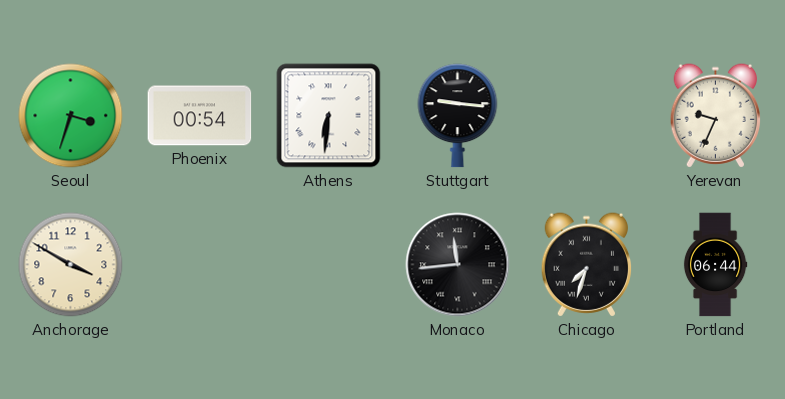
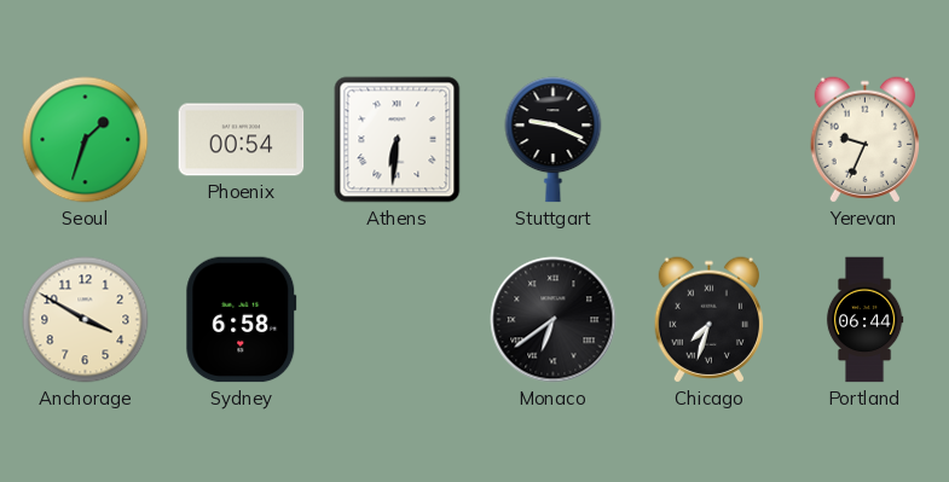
Seoul: 3:33 -> 1:33 (86, 140)
Stuttgart: 9:16 -> 9:19 (554, 140)
Sydney: none -> 6:58 (242, 320)
Monaco: 11:44 -> 6:39 (554, 320)
